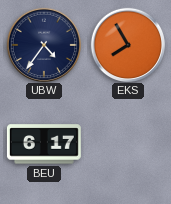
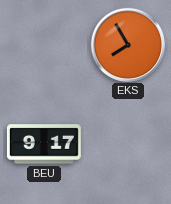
UBW: 4:36 -> none (43, 44)
BEU: 6:17 -> 9:17 (44, 144)
